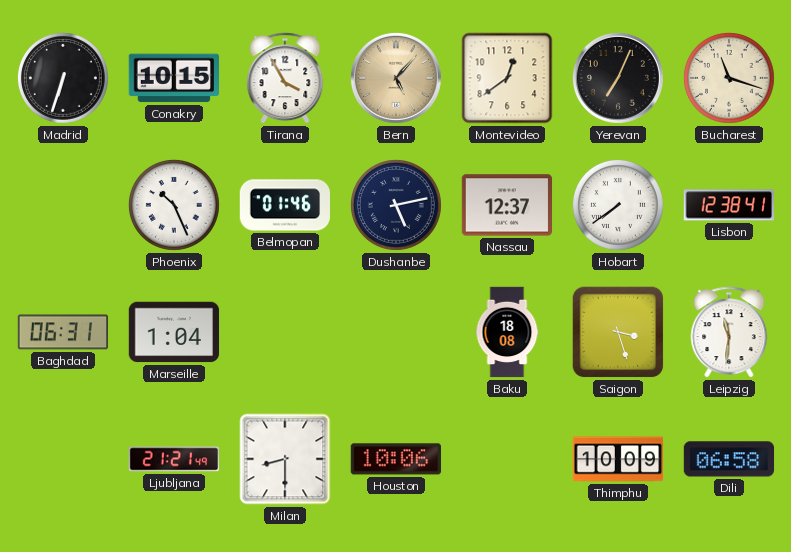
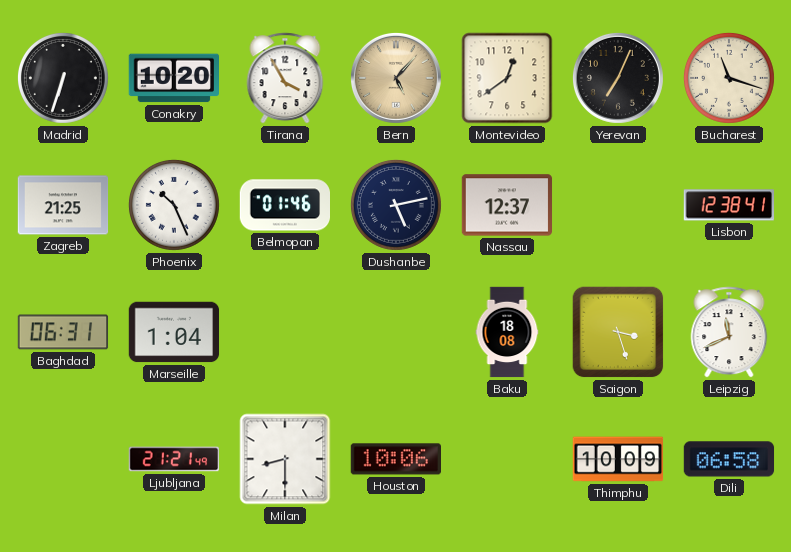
Conakry: 10:15 -> 10:20 (173, 78)
Zagreb: none -> 21:25 (63, 205)
Hobart: 7:39 -> none (618, 205)
Leipzig: 11:31 -> 11:41 (729, 332)
